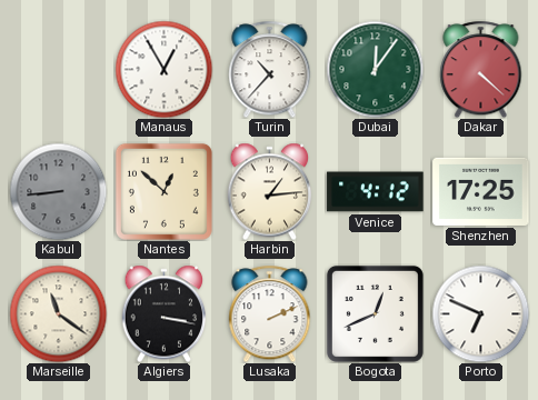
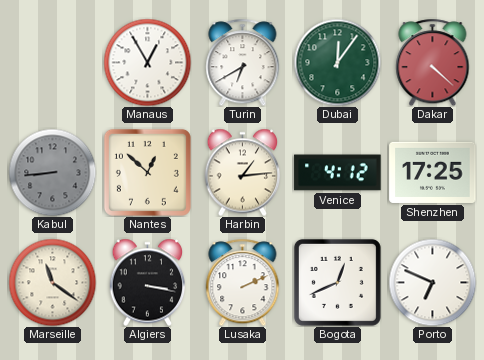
Turin: 10:37 -> 6:40 (243, 62)
